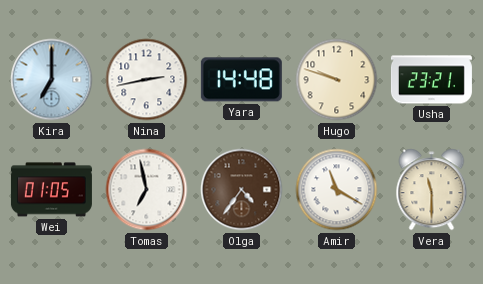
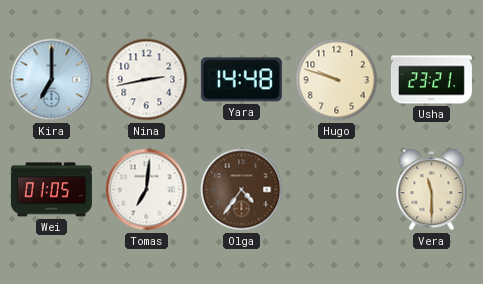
Tomas: 6:58 -> 7:01 (147, 190)
Amir: 11:20 -> none (337, 190)
